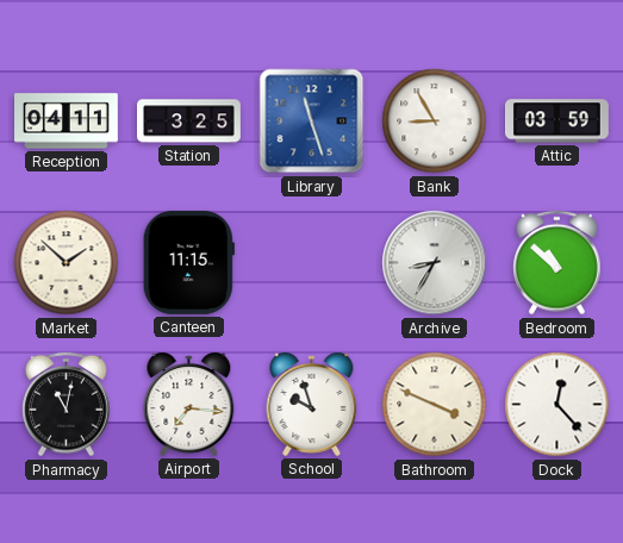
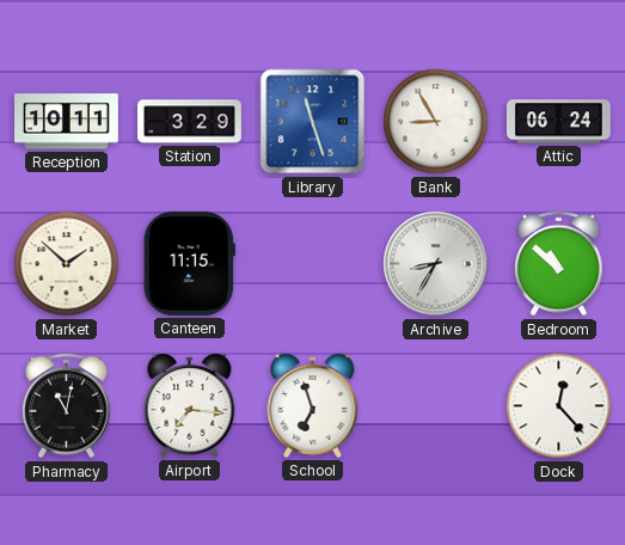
Reception: 04:11 -> 10:11 (67, 122)
Station: 3:25 -> 3:29 (190, 122)
Attic: 03:59 -> 06:24 (559, 122)
School: 9:57 -> 6:57 (313, 405)
Bathroom: 3:49 -> none (435, 405)
